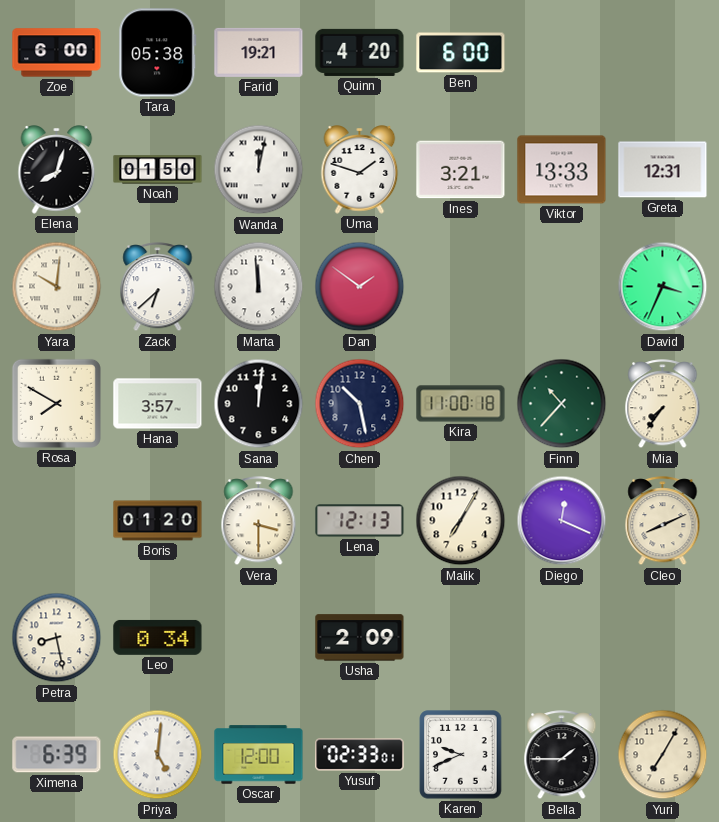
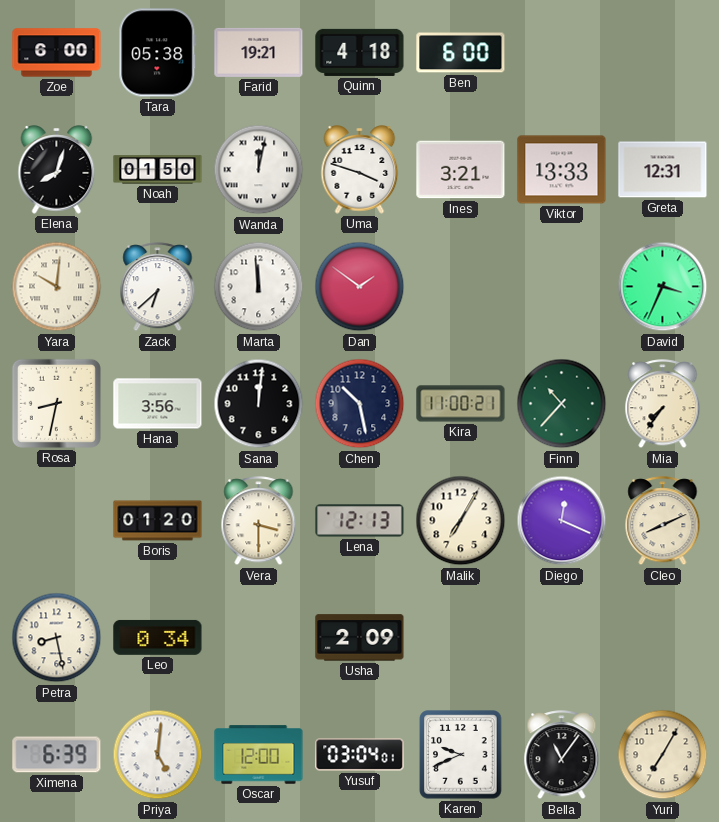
Quinn: 4:20 -> 4:18 (360, 52)
Uma: 1:48 -> 3:48 (360, 170)
Rosa: 7:50 -> 8:32 (56, 403)
Hana: 3:57 -> 3:56 (158, 404)
Kira: 11:00:18 -> 11:00:21 (461, 404)
Yusuf: 02:33 -> 03:04 (360, 755)
Bella: 1:45 -> 11:06 (562, 755)
